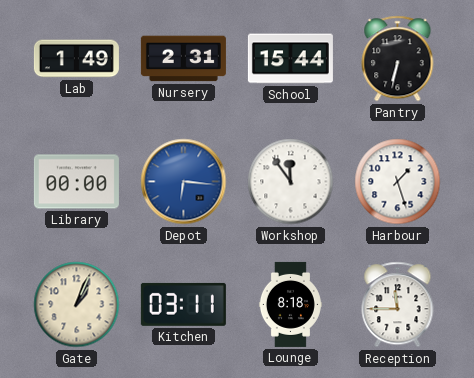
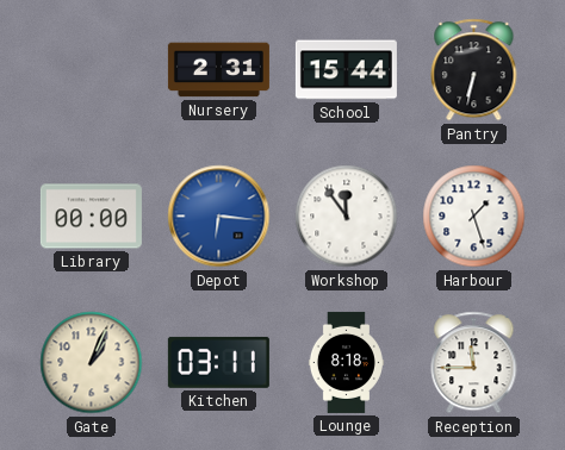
Lab: 1:49 -> none (76, 59)
